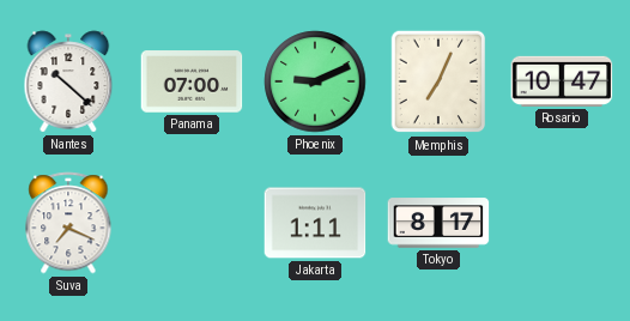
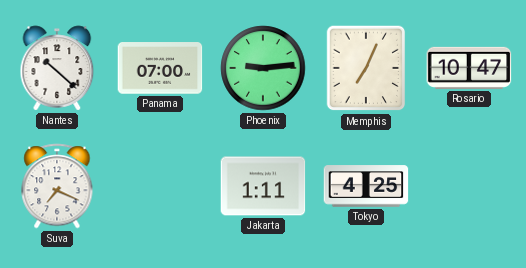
Phoenix: 9:11 -> 9:14 (263, 68)
Tokyo: 8:17 -> 4:25 (366, 186)
